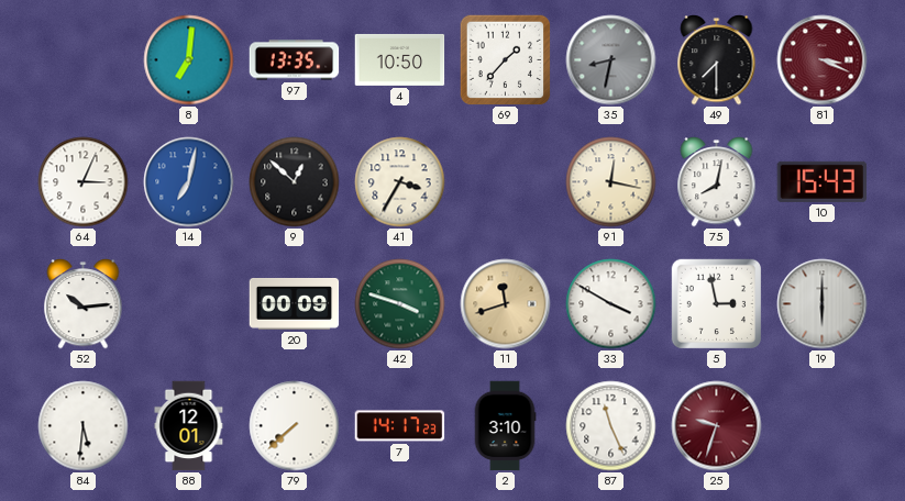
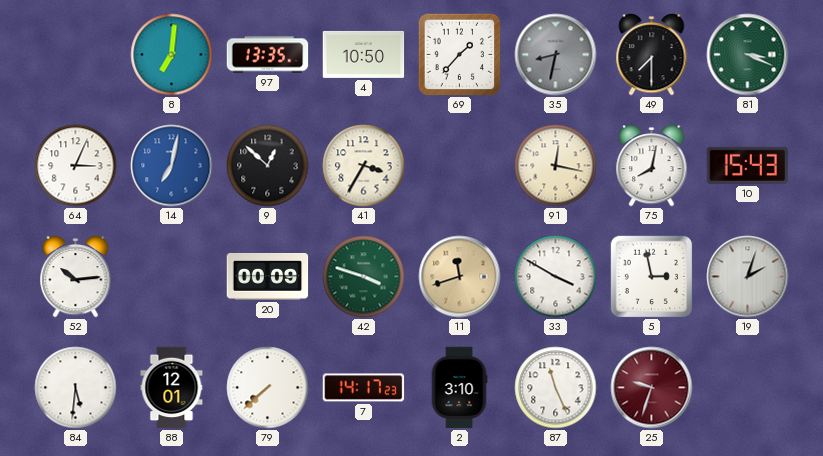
81 dial: burgundy -> green (748, 55)
19: 6:00 -> 2:03 (748, 277)
